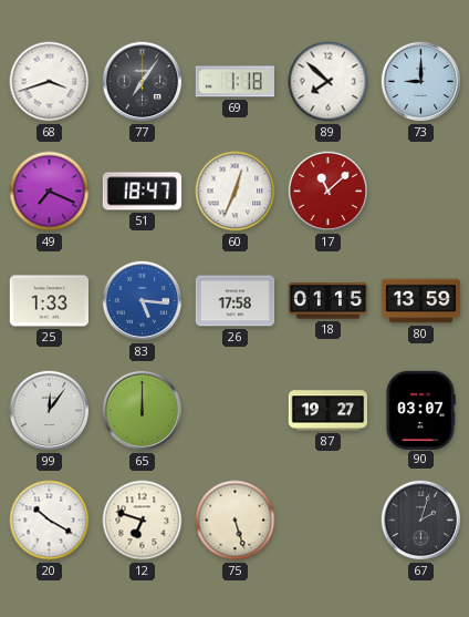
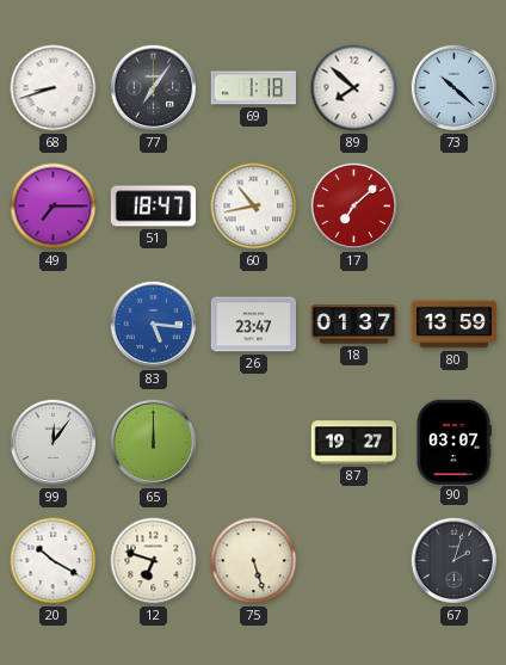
68: 3:42 -> 8:42 (54, 88)
73: 9:00 -> 10:22 (455, 88)
49: 7:19 -> 7:15 (54, 207)
60: 12:34 -> 10:43 (254, 207)
17: 11:08 -> 7:08 (354, 207)
25: 1:33 -> none (49, 301)
26: 17:58 -> 23:47 (254, 325)
18: 01:15 -> 01:37 (354, 325)
